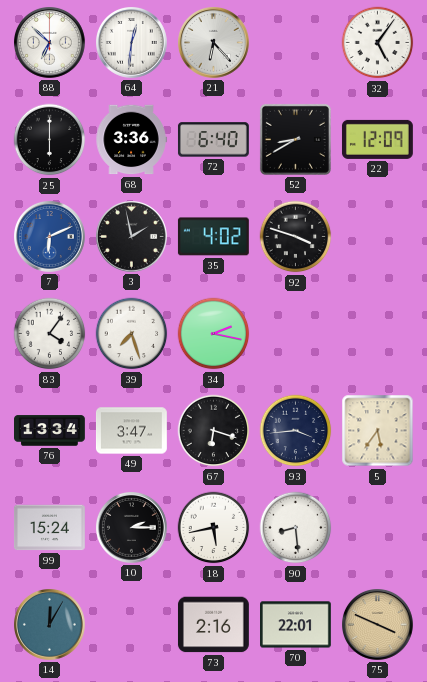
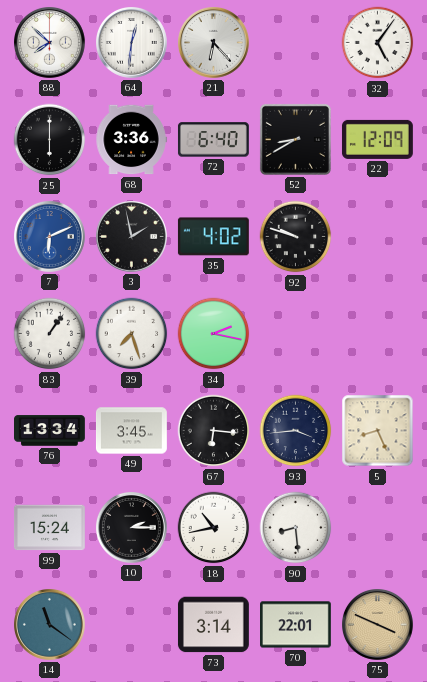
88: 6:52 -> 7:52 (50, 43)
92: 3:48 -> 9:48 (296, 237)
83: 4:06 -> 1:06 (50, 334)
49: 3:47 -> 3:45 (132, 431)
67: 6:18 -> 6:16 (214, 431)
5: 5:36 -> 8:26 (378, 431)
18: 5:43 -> 10:43 (214, 528)
14: 12:05 -> 11:21 (50, 625)
73: 2:16 -> 3:14 (213, 625)
